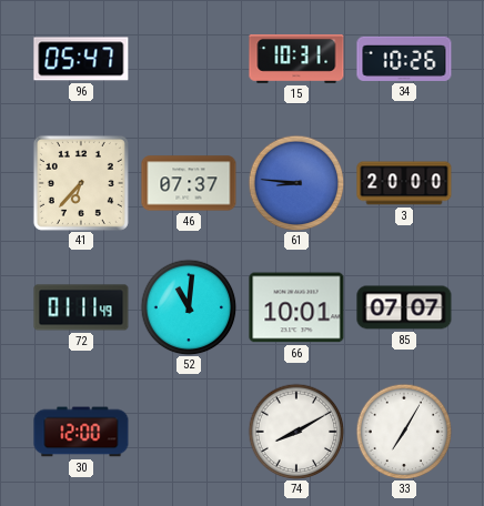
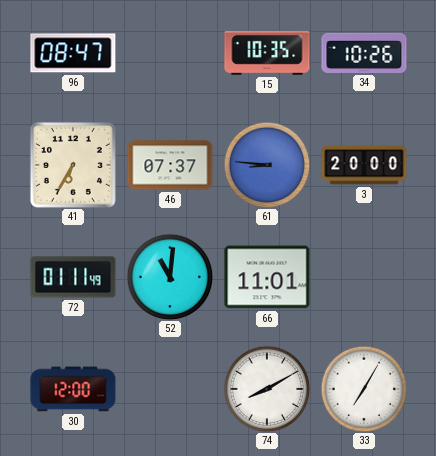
96: 05:47 -> 08:47 (73, 53)
15: 10:31 -> 10:35 (267, 53)
41: 6:37 -> 6:35 (73, 165)
66: 10:01 -> 11:01 (267, 277)
85: 07:07 -> none (404, 307)
